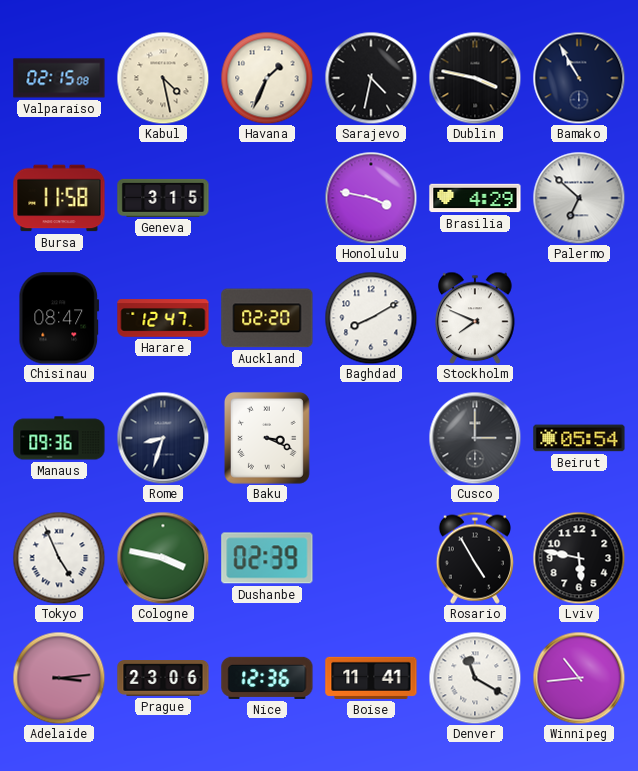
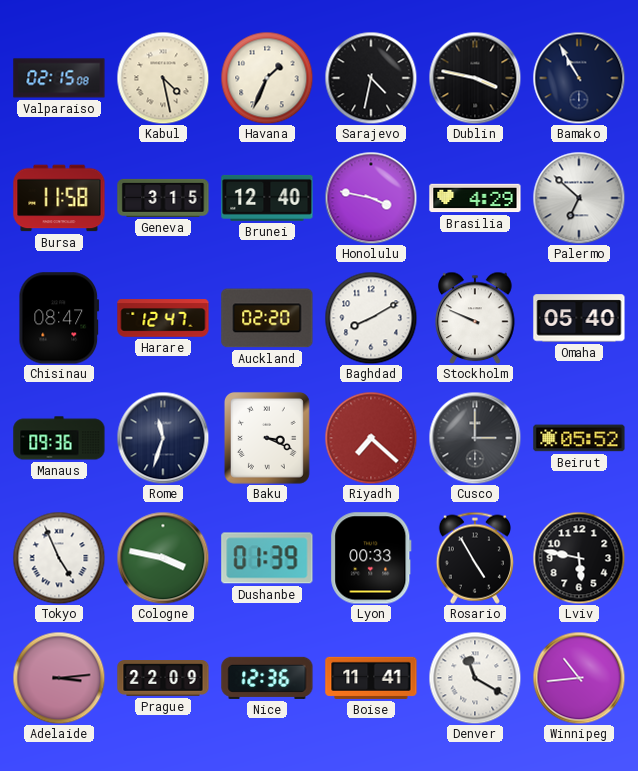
Brunei: none -> 12:40 (267, 198)
Stockholm: 7:49 -> 9:49 (475, 318)
Omaha: none -> 05:40 (579, 318)
Rome: 8:33 -> 11:33 (163, 438)
Riyadh: none -> 7:22 (371, 438)
Beirut: 05:54 -> 05:52 (579, 438)
Dushanbe: 02:39 -> 01:39 (267, 558)
Lyon: none -> 00:33 (371, 558)
Prague: 23:06 -> 22:09 (163, 678)
